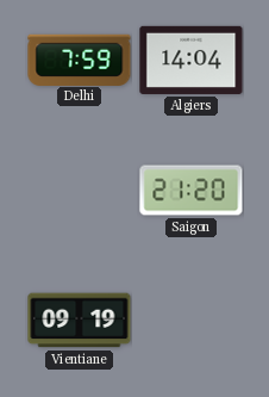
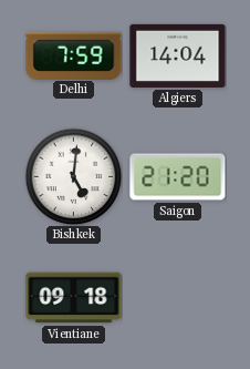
Bishkek: none -> 5:01 (73, 176)
Vientiane: 09:19 -> 09:18 (74, 298)
